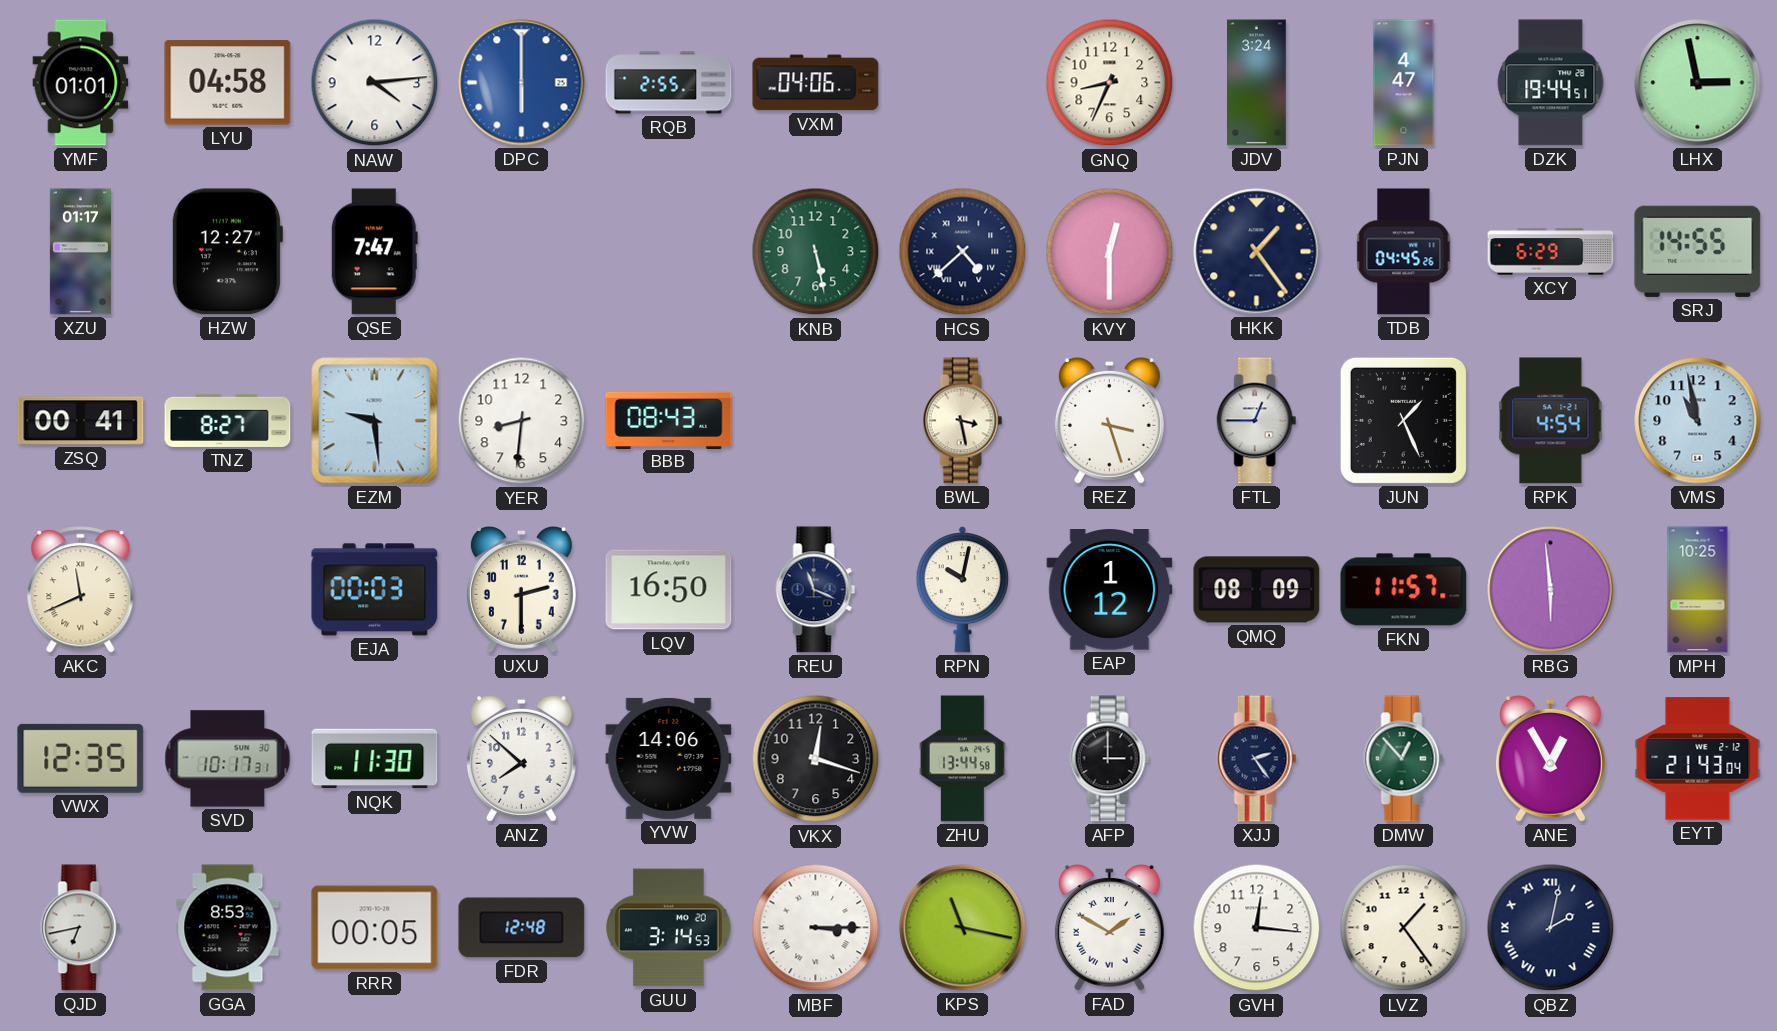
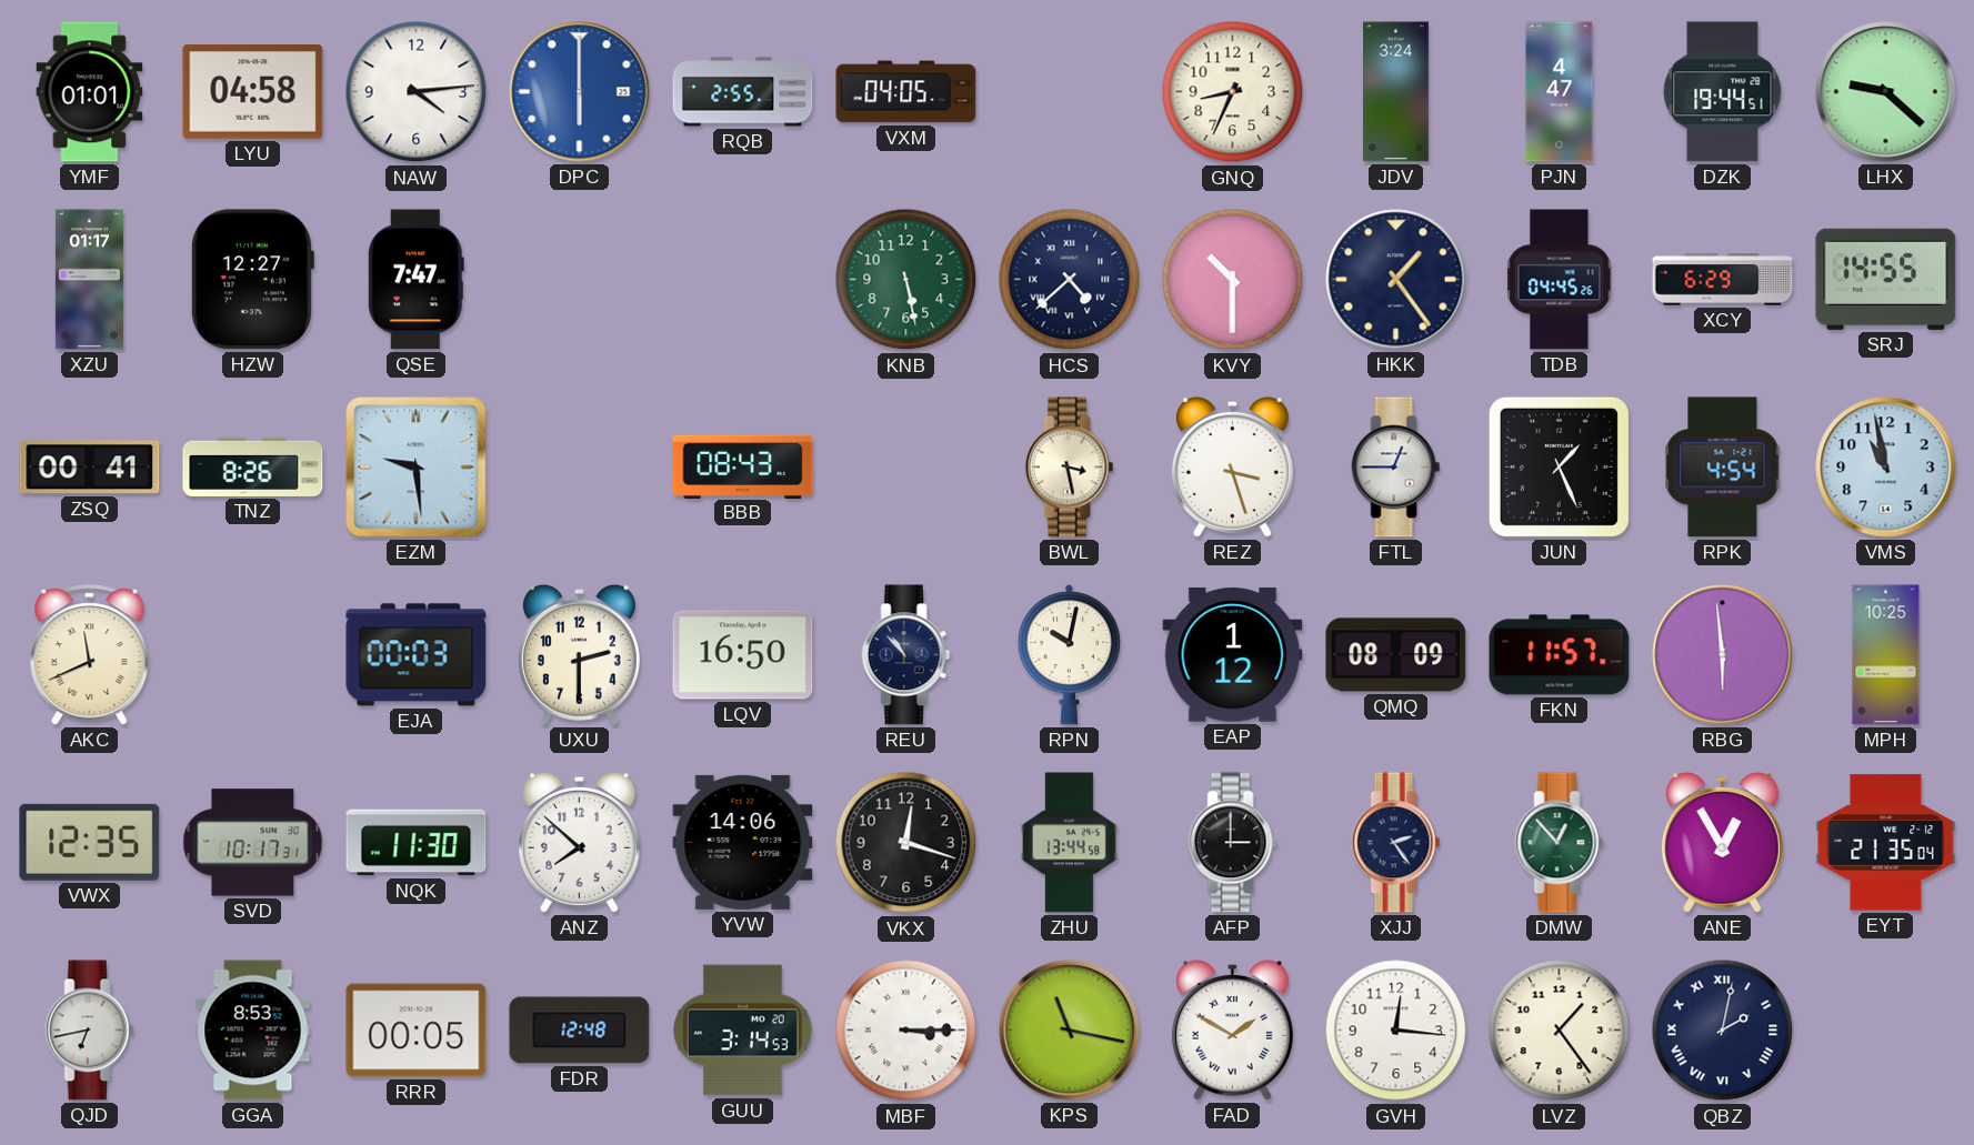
VXM: 04:06 -> 04:05 (906, 92)
LHX: 2:58 -> 9:22 (1886, 92)
KVY: 12:30 -> 10:30 (1233, 280)
TNZ: 8:27 -> 8:26 (253, 466)
YER: 8:31 -> none (522, 421)
REU: 11:19 -> 10:53 (906, 655)
EYT: 21:43 -> 21:35 (1886, 843)
